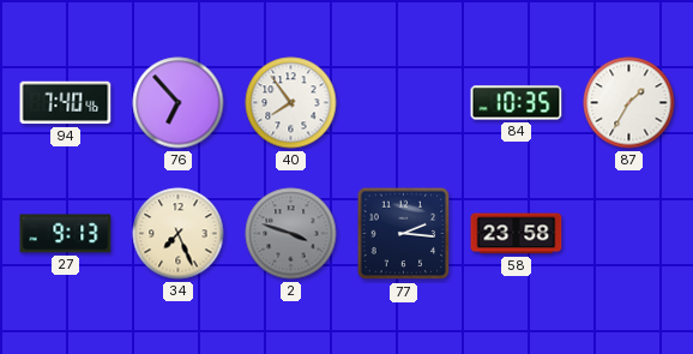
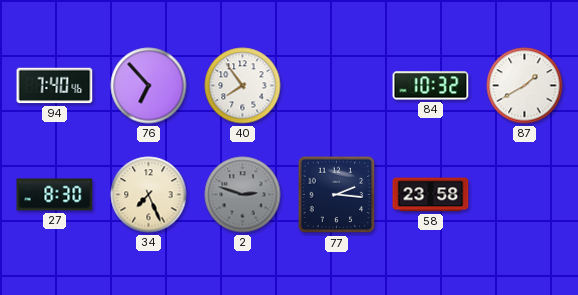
84: 10:35 -> 10:32 (431, 86)
87: 1:35 -> 1:40 (525, 86)
27: 9:13 -> 8:30 (55, 195)
2: 3:48 -> 2:48 (243, 195)
